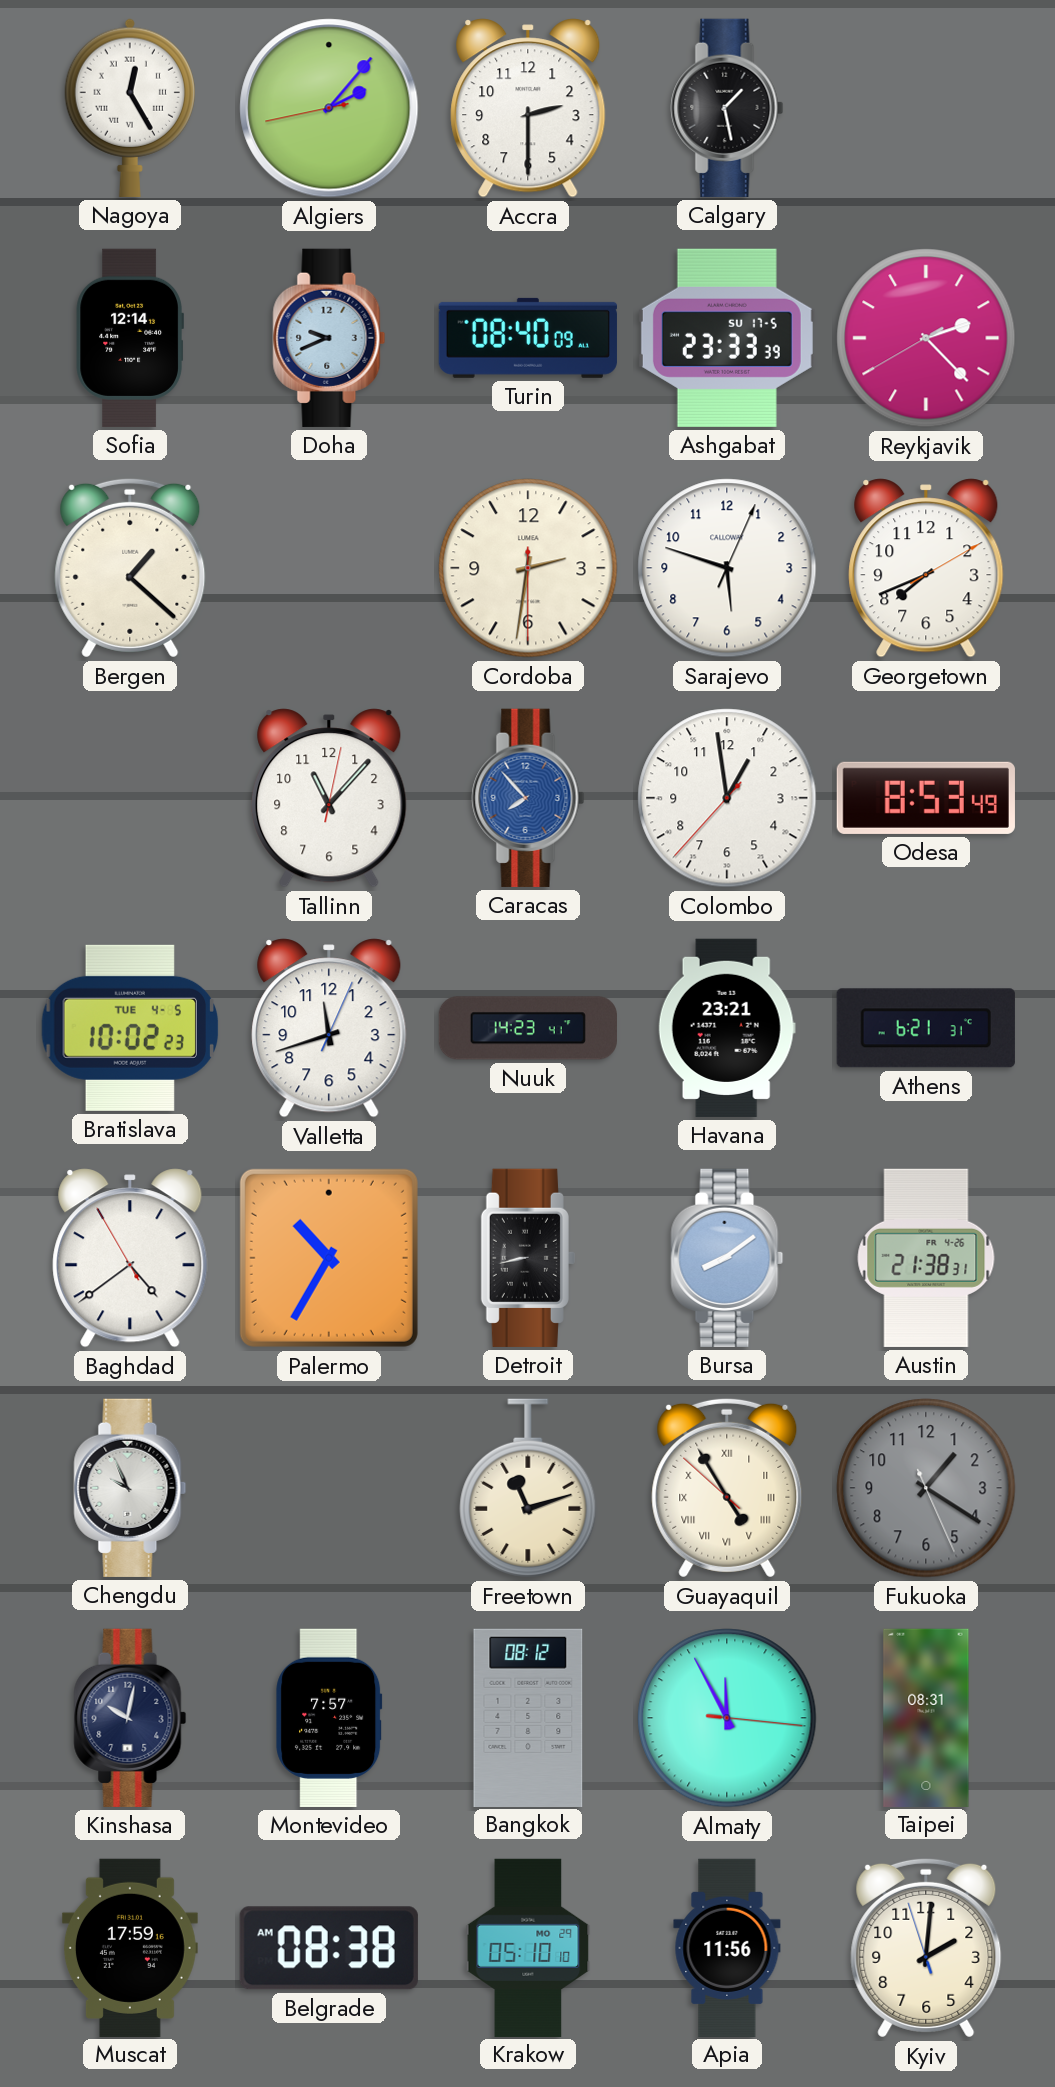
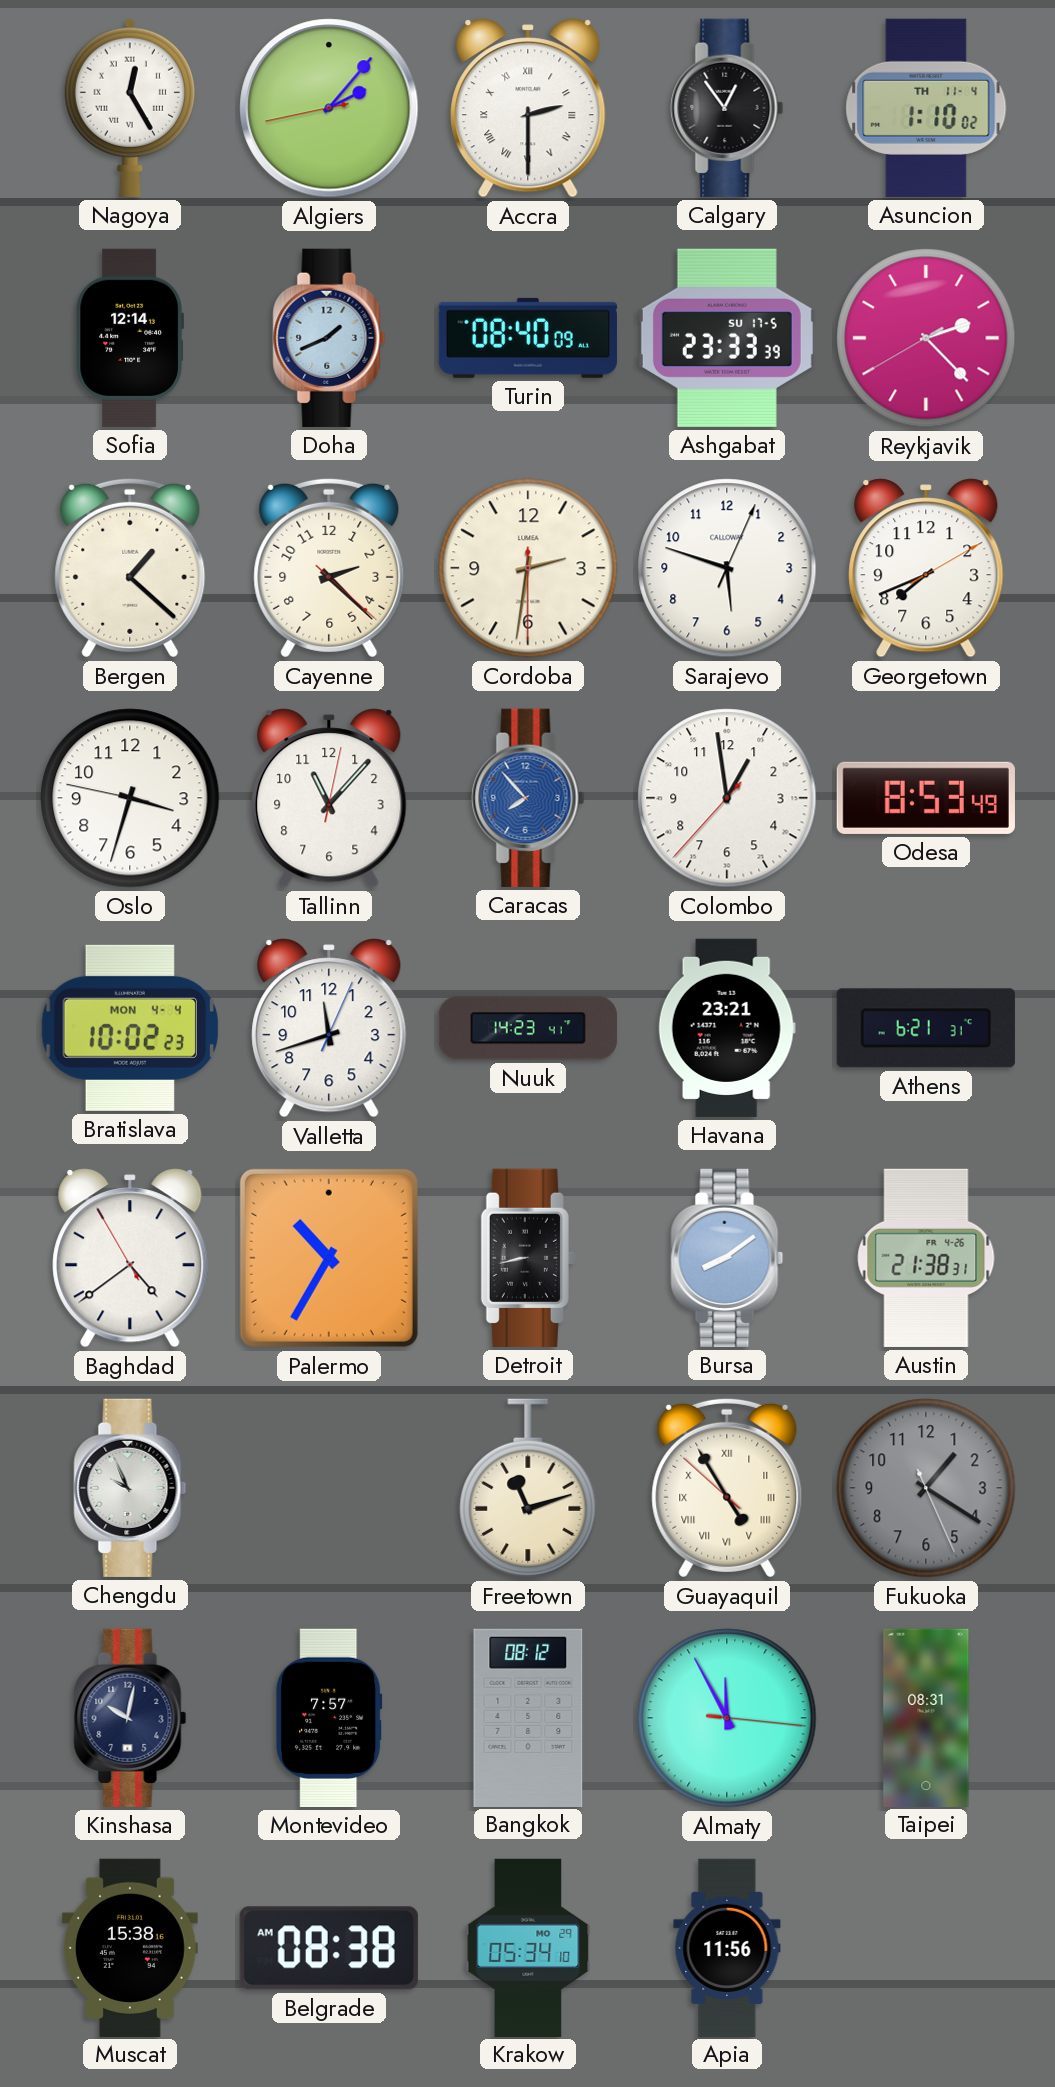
Accra numerals: Arabic -> Roman (528, 108)
Calgary: 1:28 -> 12:54 (727, 108)
Asuncion: none -> 1:10 (926, 108)
Doha: 9:41 -> 1:41 (329, 338)
Cayenne: none -> 2:22 (329, 568)
Oslo: none -> 3:32 (130, 798)
Bratislava date: TUE 4-5 -> MON 4-4 (130, 1028)
Muscat: 17:59 -> 15:38 (130, 1947)
Krakow: 05:10 -> 05:34 (528, 1947)
Kyiv: 2:00 -> none (926, 1948)
